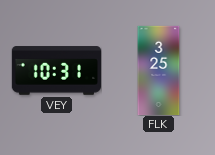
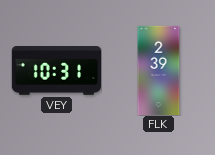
FLK: 3:25 -> 2:39 (159, 70)
